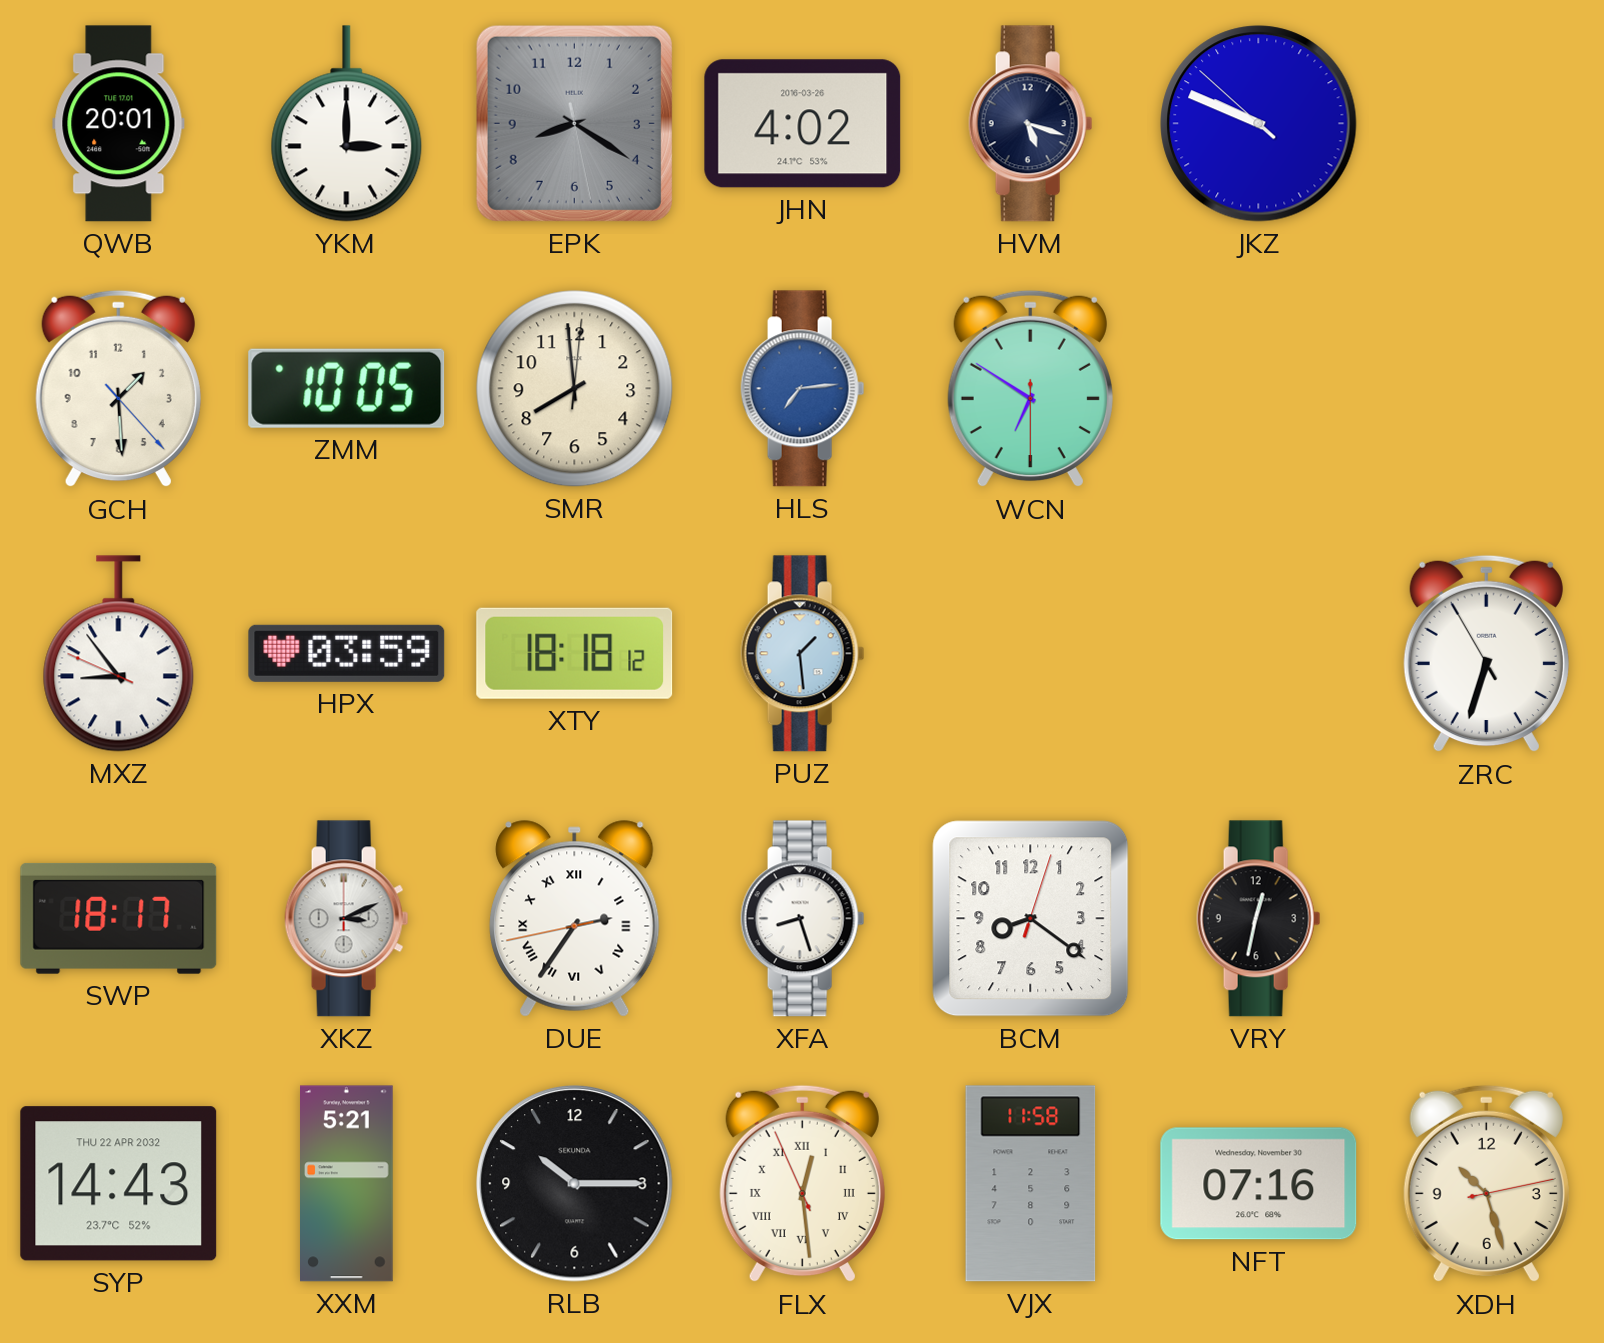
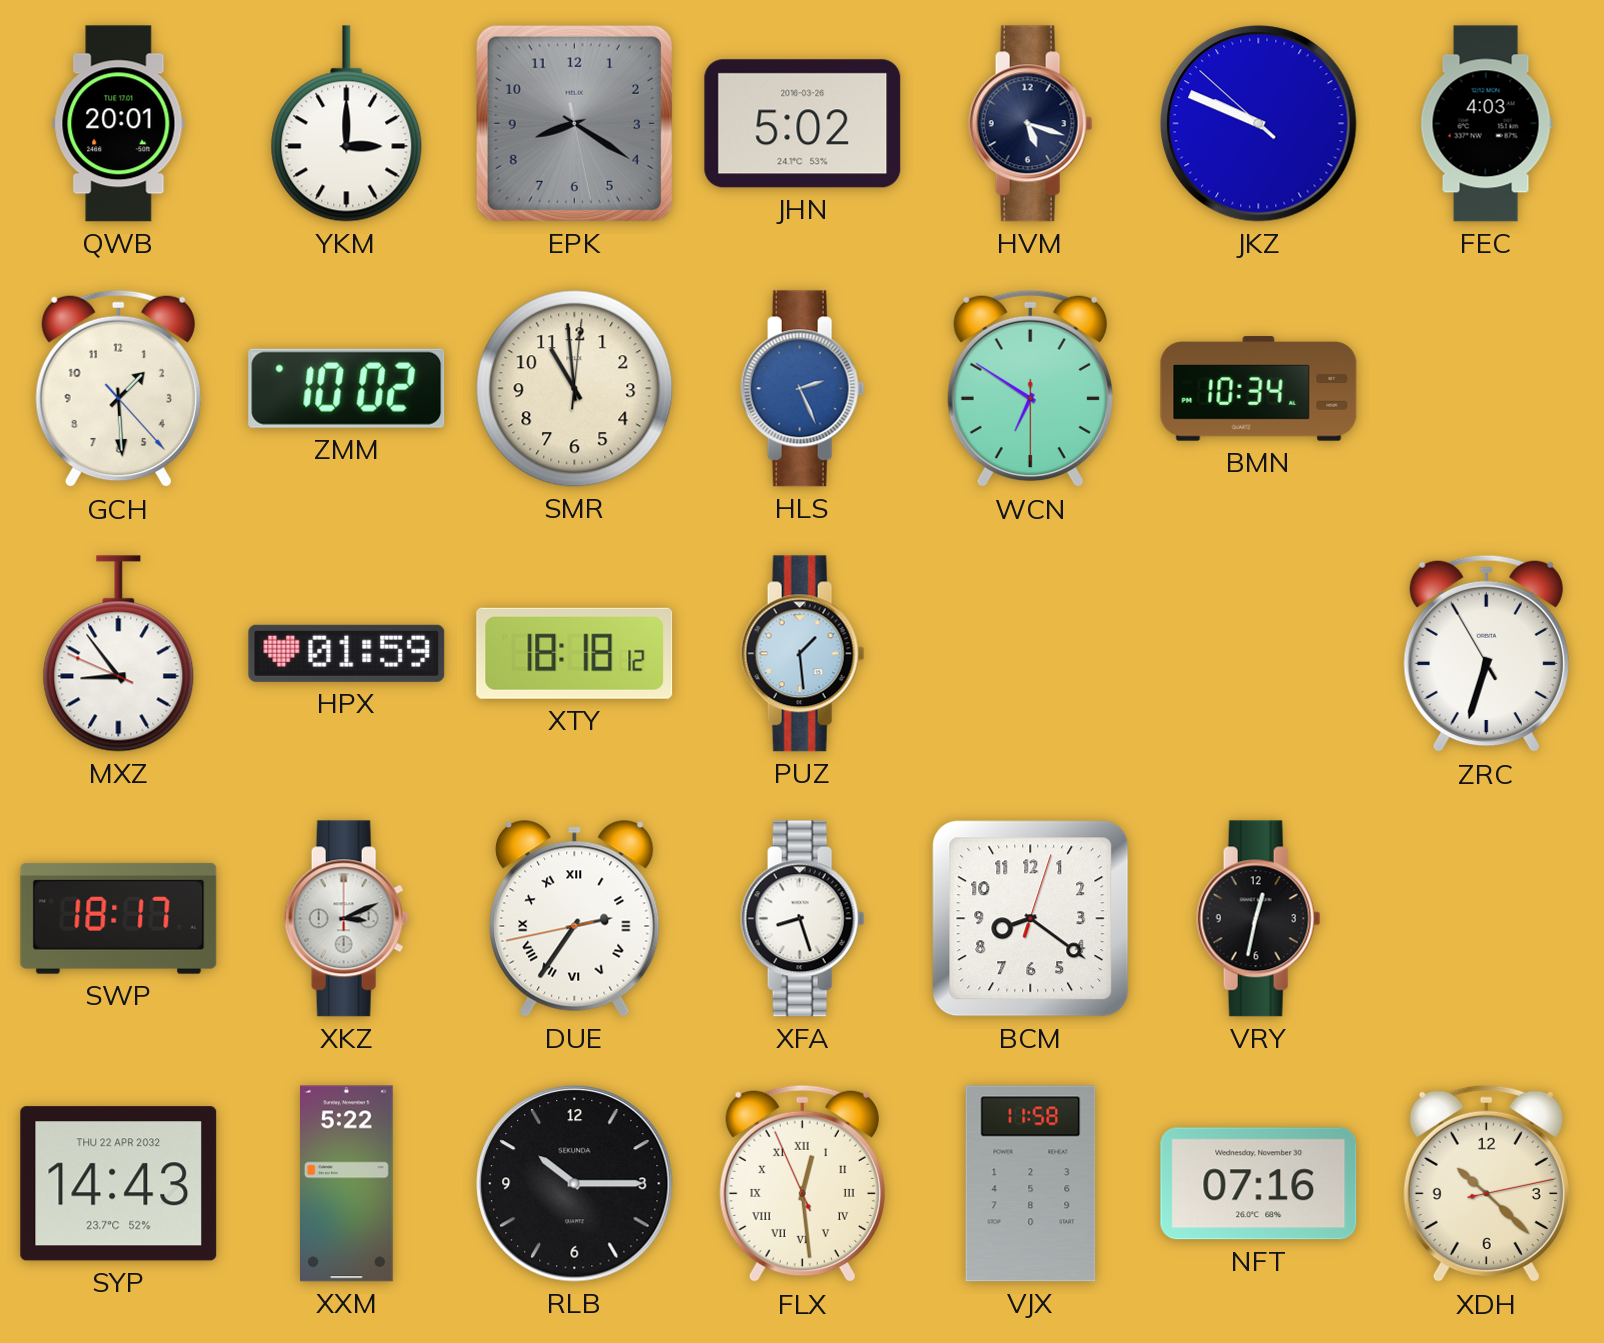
JHN: 4:02 -> 5:02 (803, 124)
FEC: none -> 4:03 (1486, 124)
ZMM: 10:05 -> 10:02 (347, 388)
SMR: 7:59 -> 10:59 (575, 389)
HLS: 7:14 -> 2:26 (803, 389)
BMN: none -> 10:34 (1259, 389)
HPX: 03:59 -> 01:59 (347, 653)
XXM: 5:21 -> 5:22 (347, 1184)
XDH: 10:27 -> 10:22 (1486, 1184)
